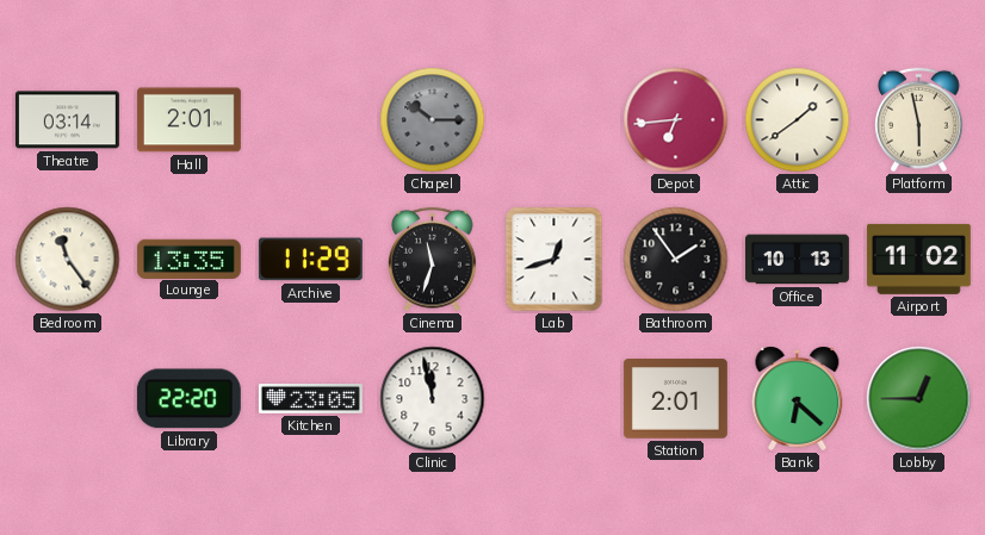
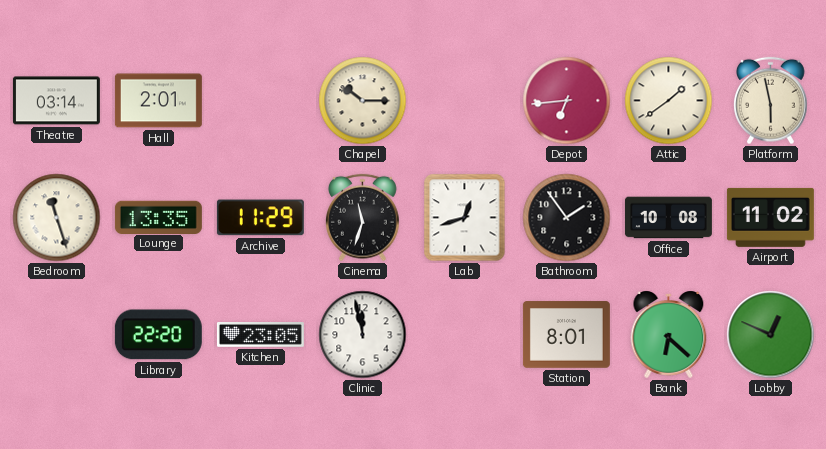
Chapel dial: grey -> cream (363, 101)
Bedroom: 11:24 -> 11:27 (57, 218)
Office: 10:13 -> 10:08 (668, 218)
Station: 2:01 -> 8:01 (566, 335)
Lobby: 12:45 -> 12:49 (771, 335)
